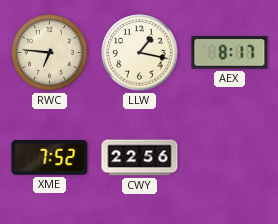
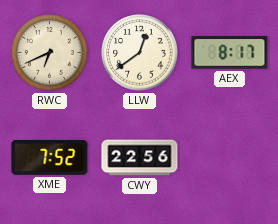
RWC: 6:46 -> 6:41 (50, 53)
LLW: 1:17 -> 12:39 (140, 53)
